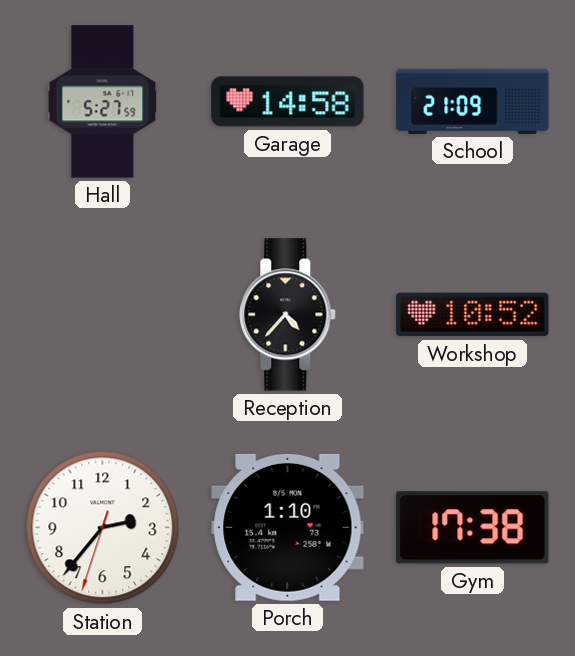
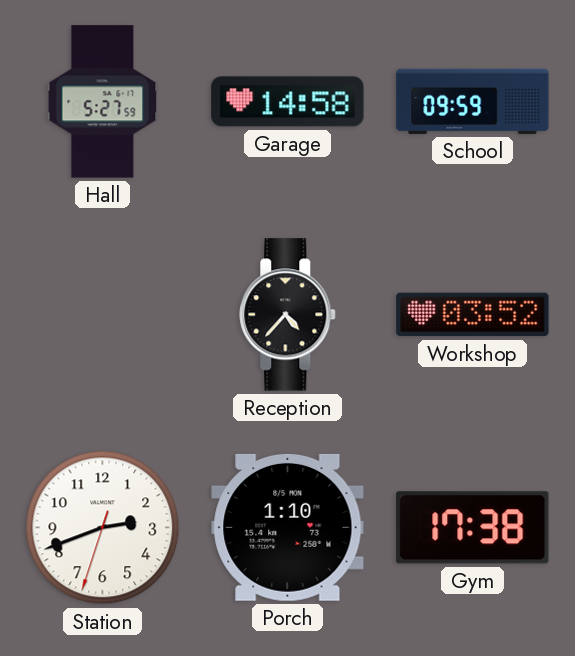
School: 21:09 -> 09:59 (473, 101)
Workshop: 10:52 -> 03:52 (473, 315)
Station: 2:36 -> 2:41 (103, 528)
